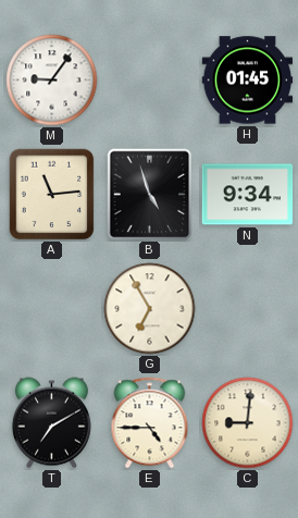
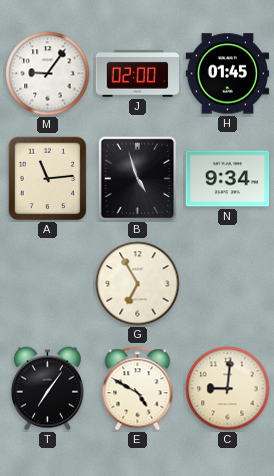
J: none -> 02:00 (138, 74)
T: 7:10 -> 7:06 (47, 389)
E: 4:45 -> 4:50 (138, 389)
